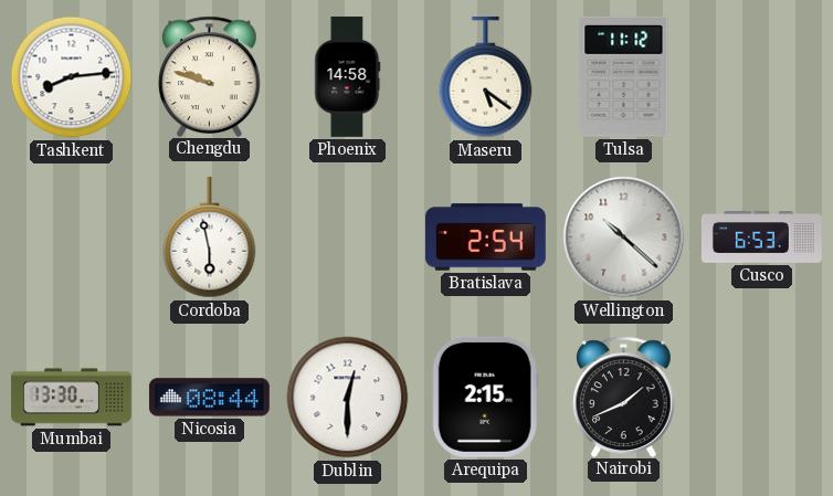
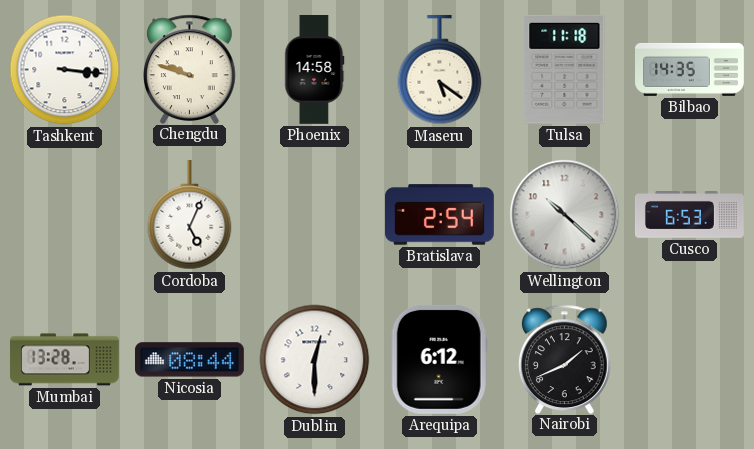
Tashkent: 8:14 -> 3:16 (65, 70)
Tulsa: 11:12 -> 11:18 (565, 69)
Bilbao: none -> 14:35 (690, 69)
Cordoba: 5:58 -> 5:04 (190, 215)
Mumbai: 13:30 -> 13:28 (64, 360)
Arequipa: 2:15 -> 6:12 (439, 359)
